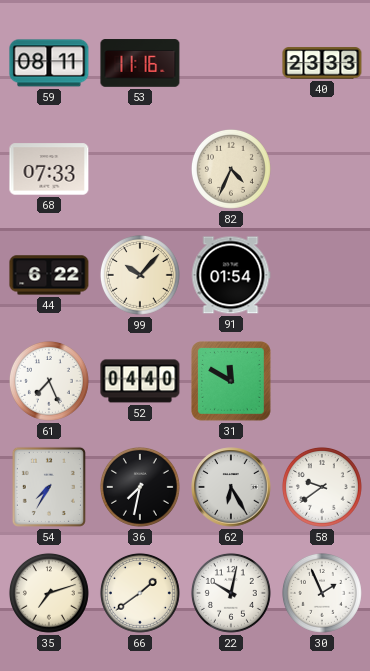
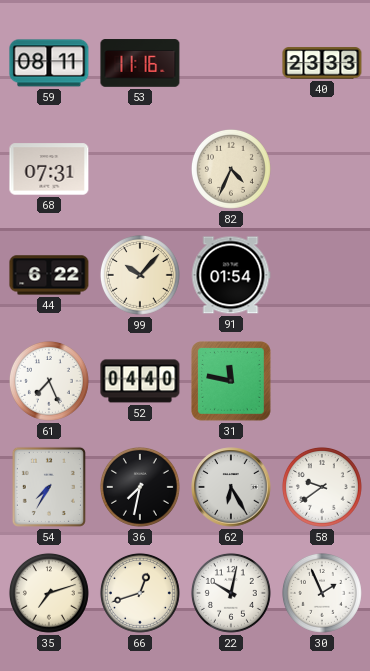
68: 07:33 -> 07:31 (49, 169)
31: 11:50 -> 11:47 (231, 381)
66: 1:39 -> 12:42 (140, 593)
